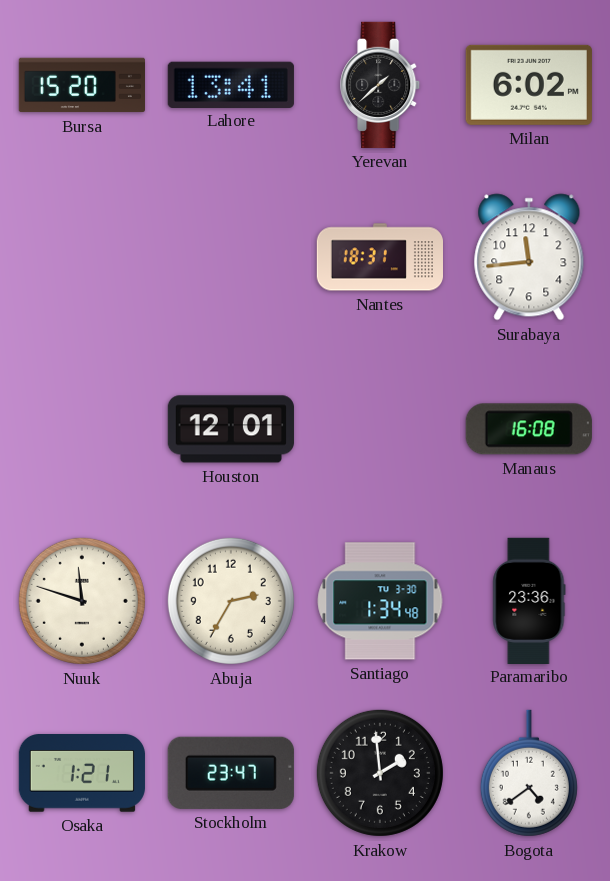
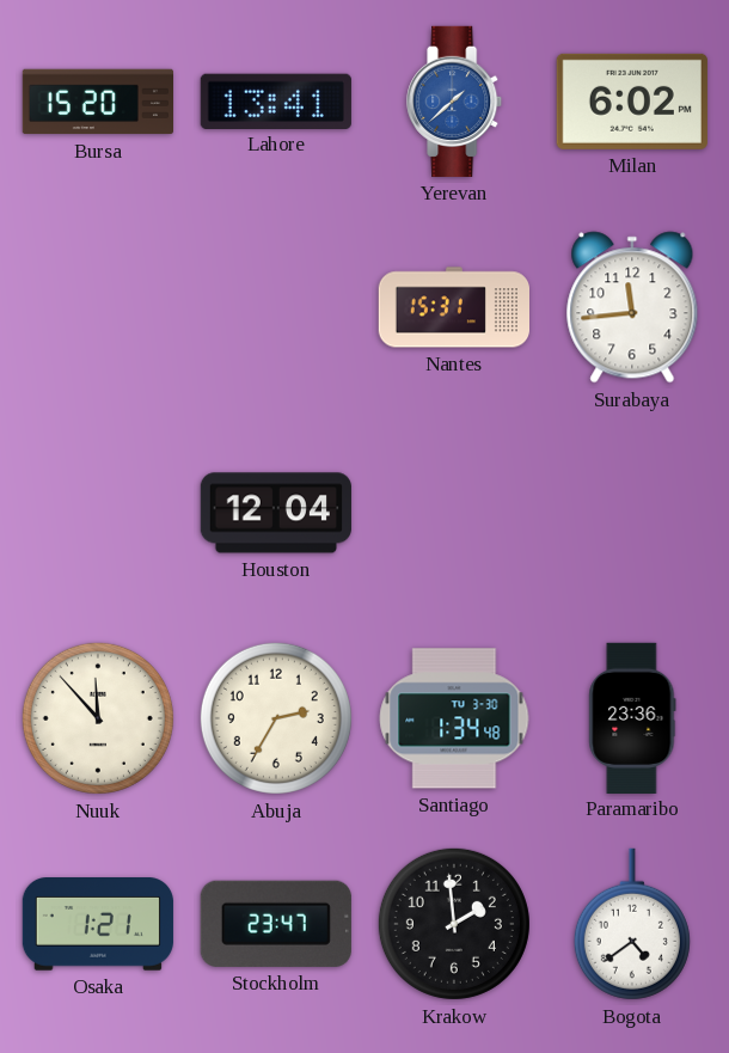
Yerevan dial: black -> blue (455, 102)
Nantes: 18:31 -> 15:31 (453, 307)
Houston: 12:01 -> 12:04 (276, 513)
Manaus: 16:08 -> none (529, 429)
Nuuk: 11:48 -> 11:53 (98, 718)
